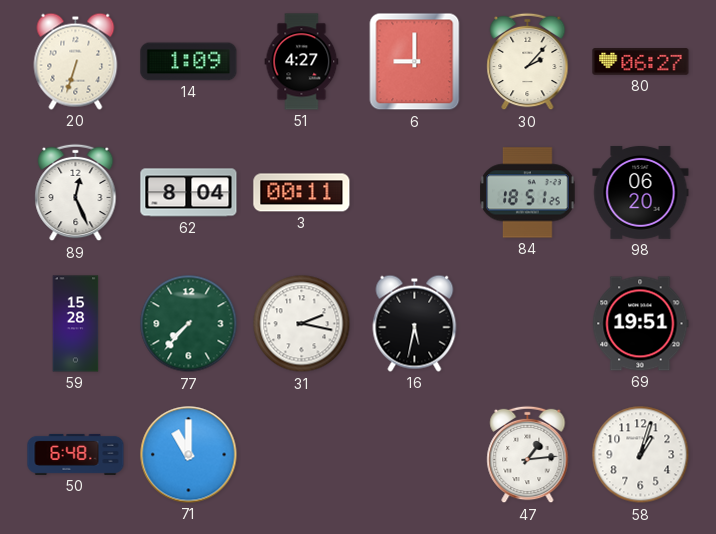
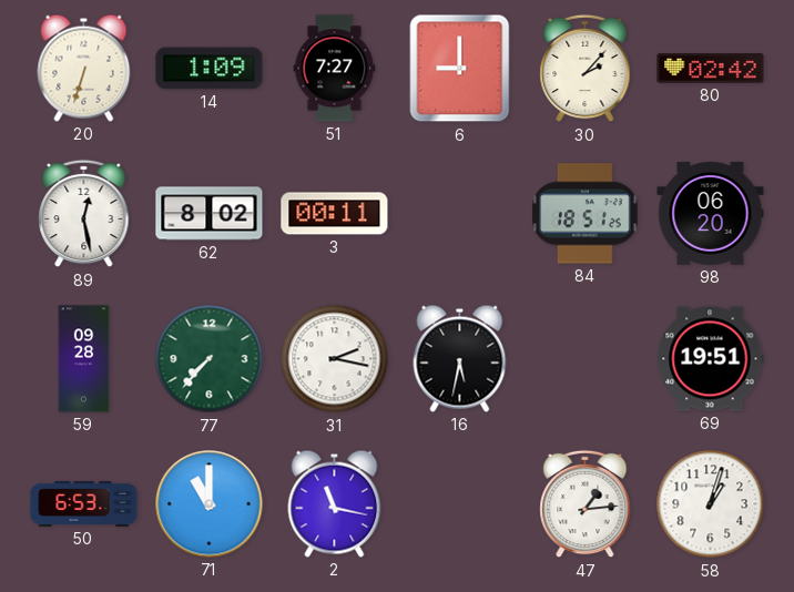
51: 4:27 -> 7:27 (335, 69)
80: 06:27 -> 02:42 (711, 69)
89: 12:26 -> 12:28 (84, 214)
62: 8:04 -> 8:02 (210, 214)
59: 15:28 -> 09:28 (84, 359)
50: 6:48 -> 6:53 (84, 503)
2: none -> 11:17 (335, 503)
